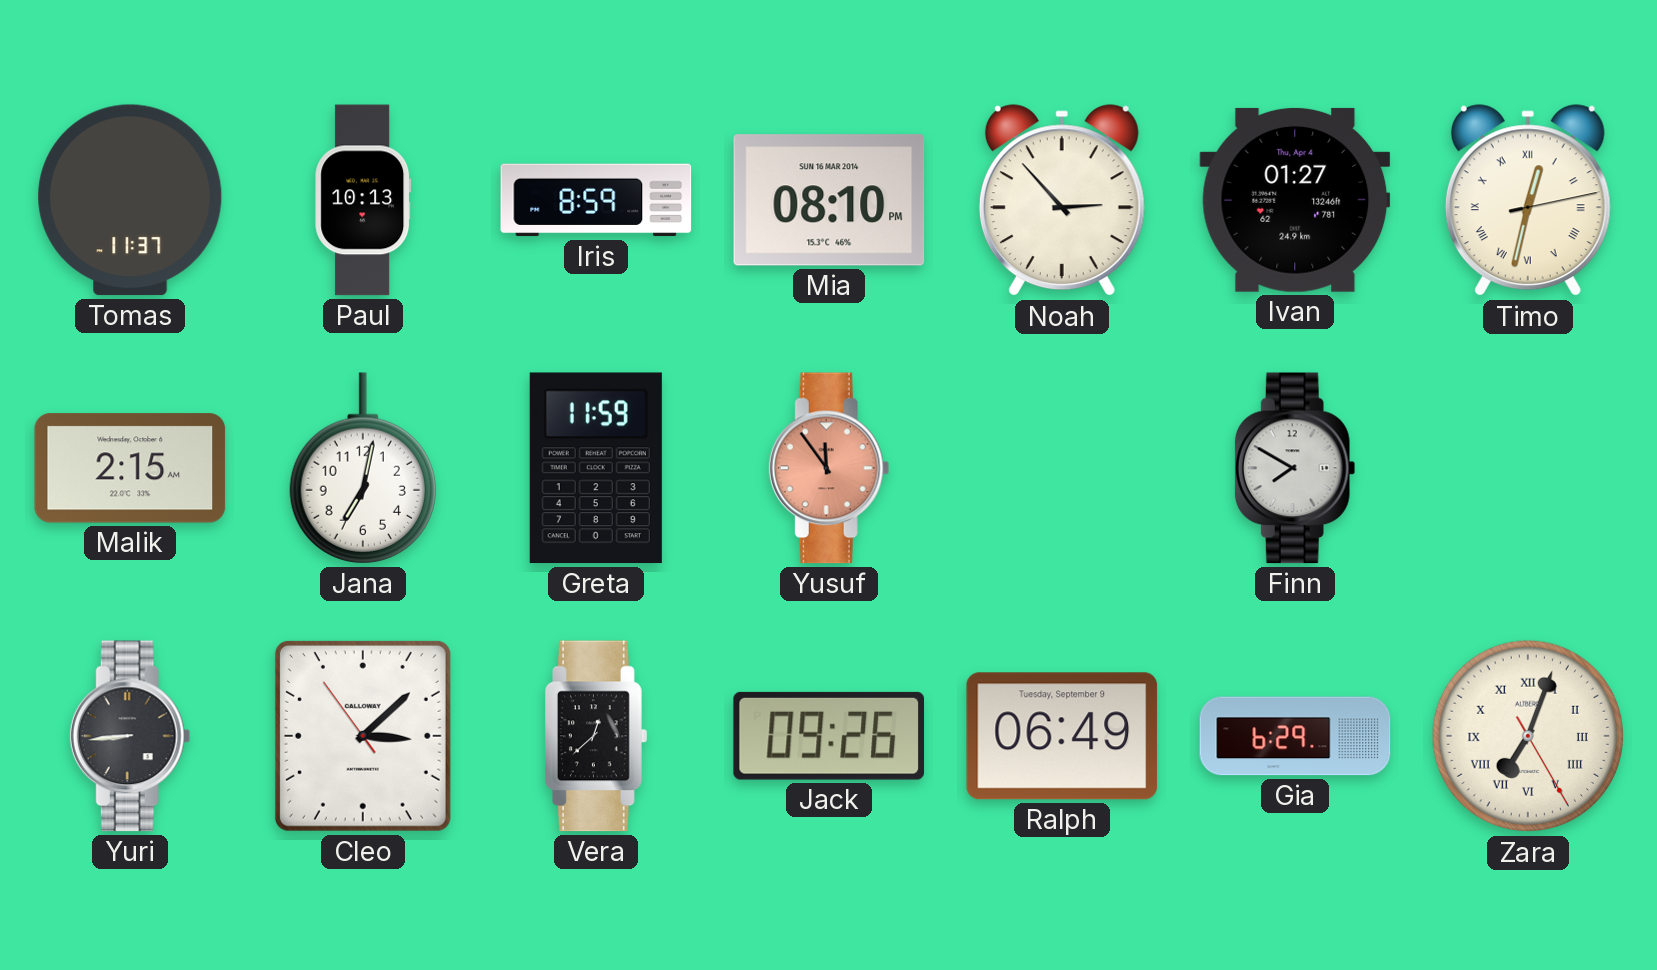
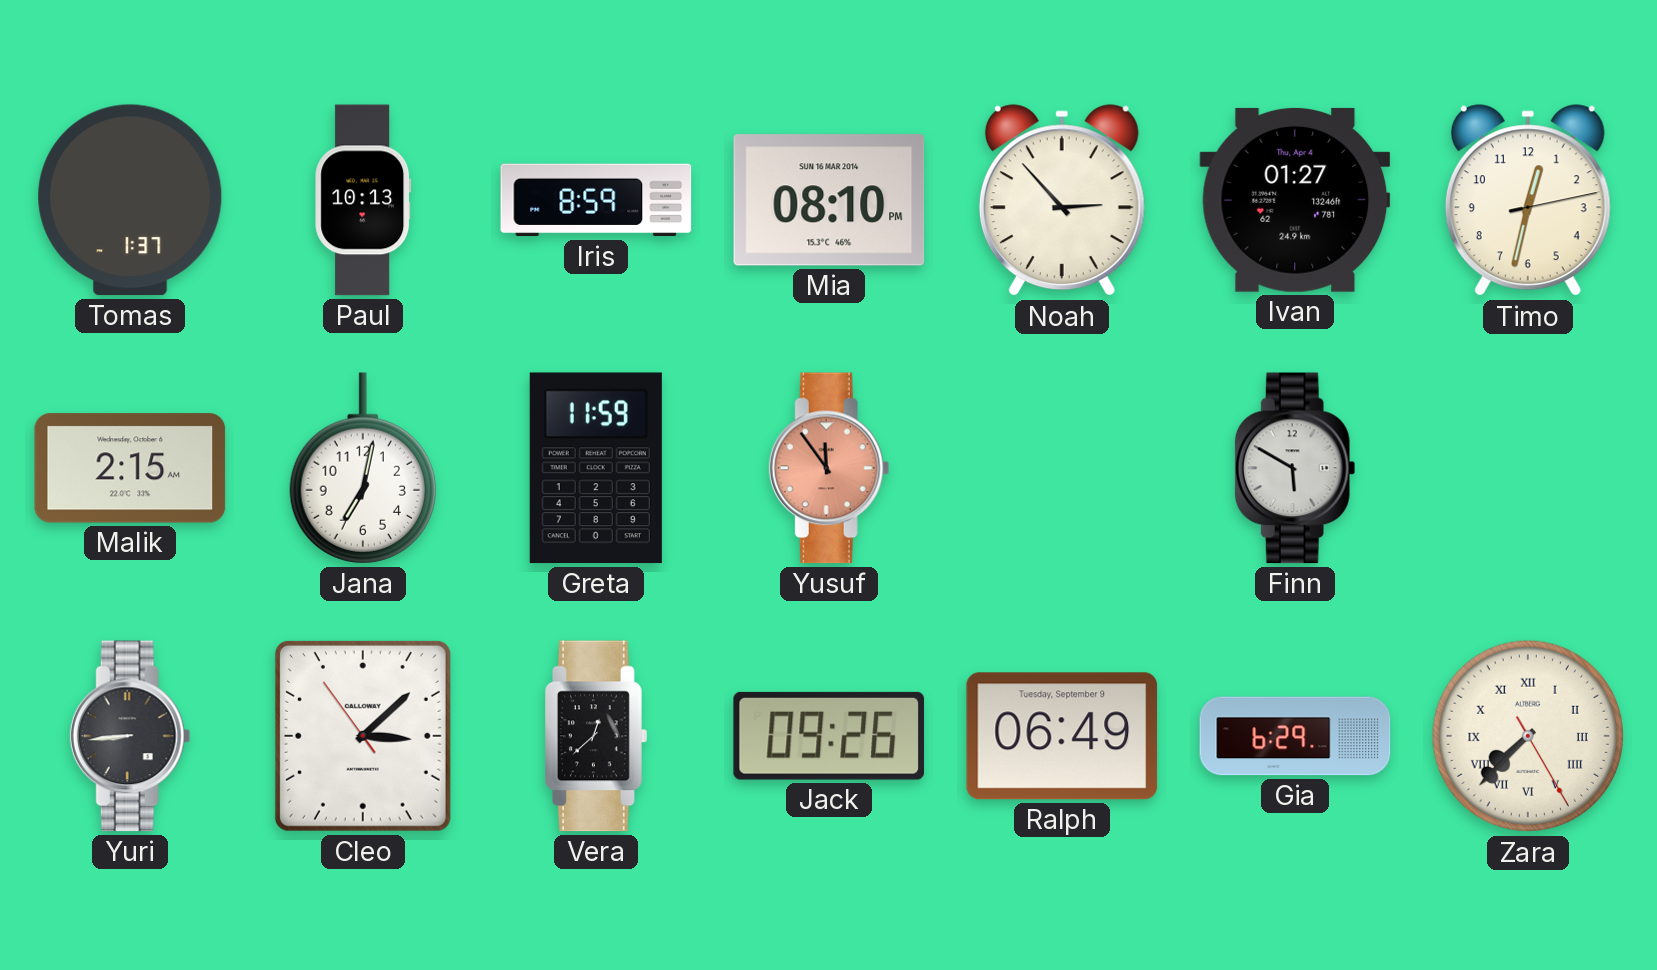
Tomas: 11:37 -> 1:37 (130, 200)
Timo numerals: Roman -> Arabic (1528, 201)
Finn: 7:50 -> 5:50 (1295, 468)
Zara: 7:03 -> 7:37 (1528, 736)
